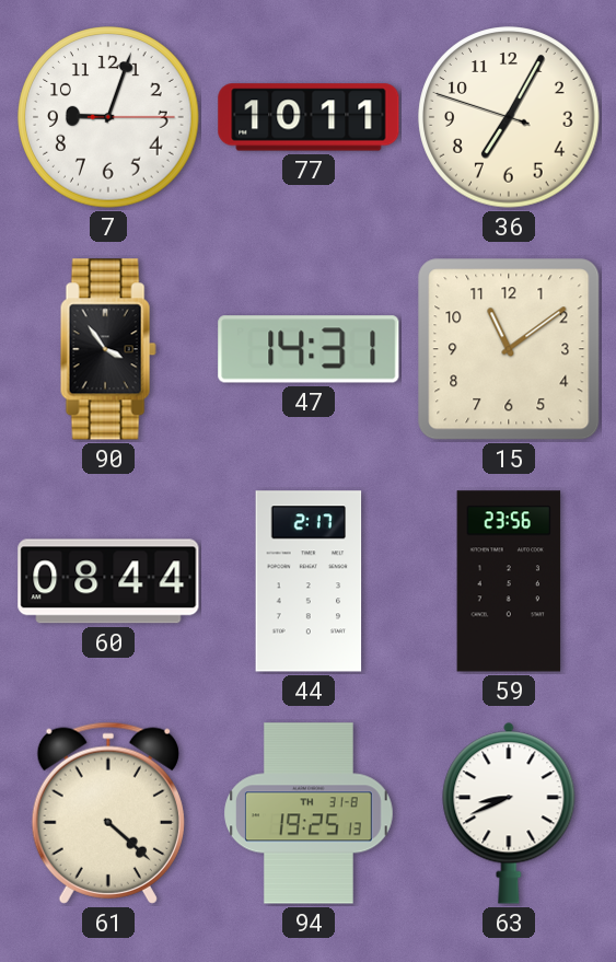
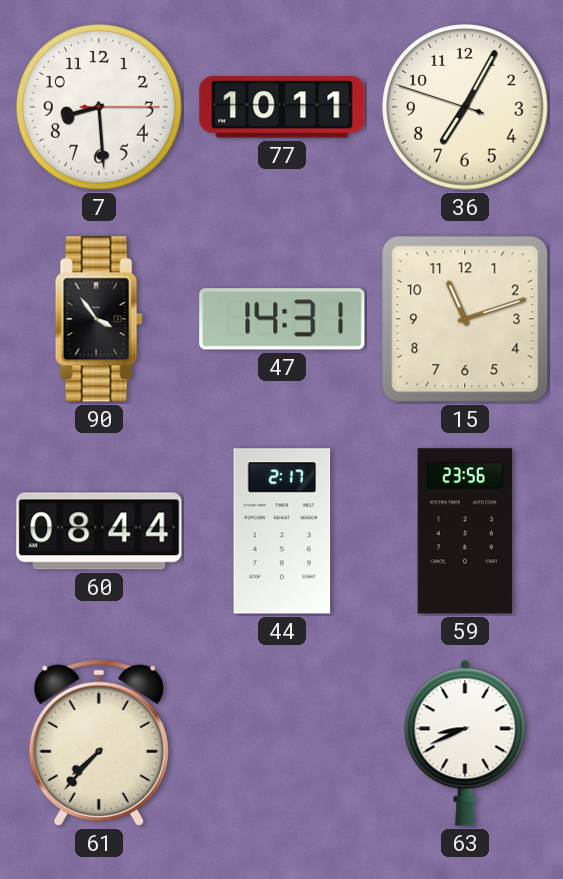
7: 9:03 -> 8:29 (99, 107)
15: 11:09 -> 11:12 (465, 319)
61: 4:22 -> 7:37 (99, 743)
94: 19:25 -> none (309, 813)
